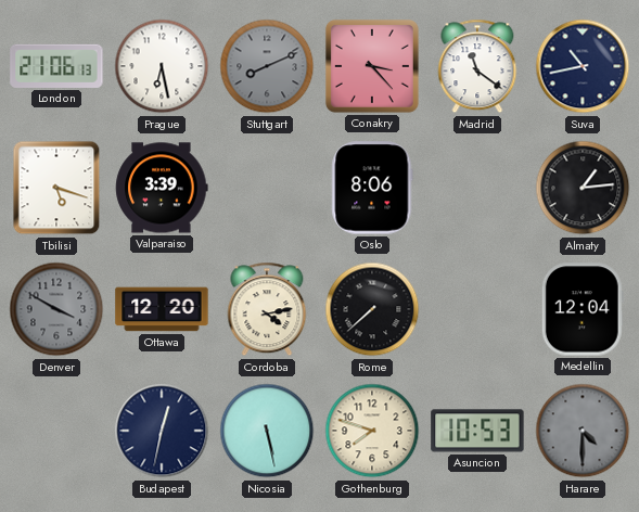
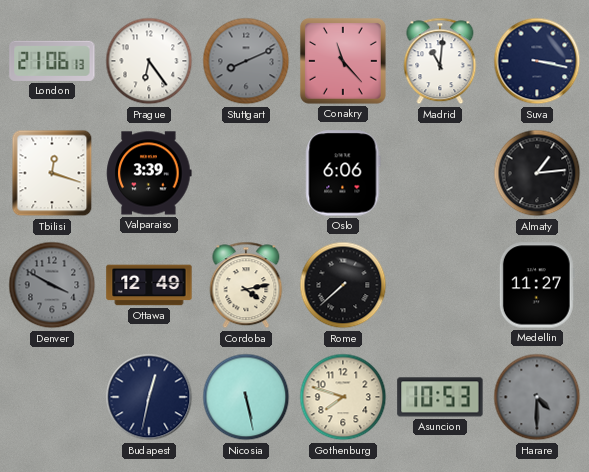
Prague: 6:28 -> 6:24 (149, 61)
Conakry: 3:23 -> 11:23 (343, 61)
Madrid: 11:21 -> 11:01 (440, 61)
Suva: 10:43 -> 3:17 (537, 61)
Tbilisi: 5:18 -> 12:18 (52, 173)
Oslo: 8:06 -> 6:06 (343, 173)
Ottawa: 12:20 -> 12:49 (149, 285)
Medellin: 12:04 -> 11:27 (537, 285)
